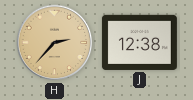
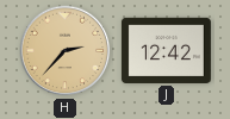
J: 12:38 -> 12:42 (166, 50)
